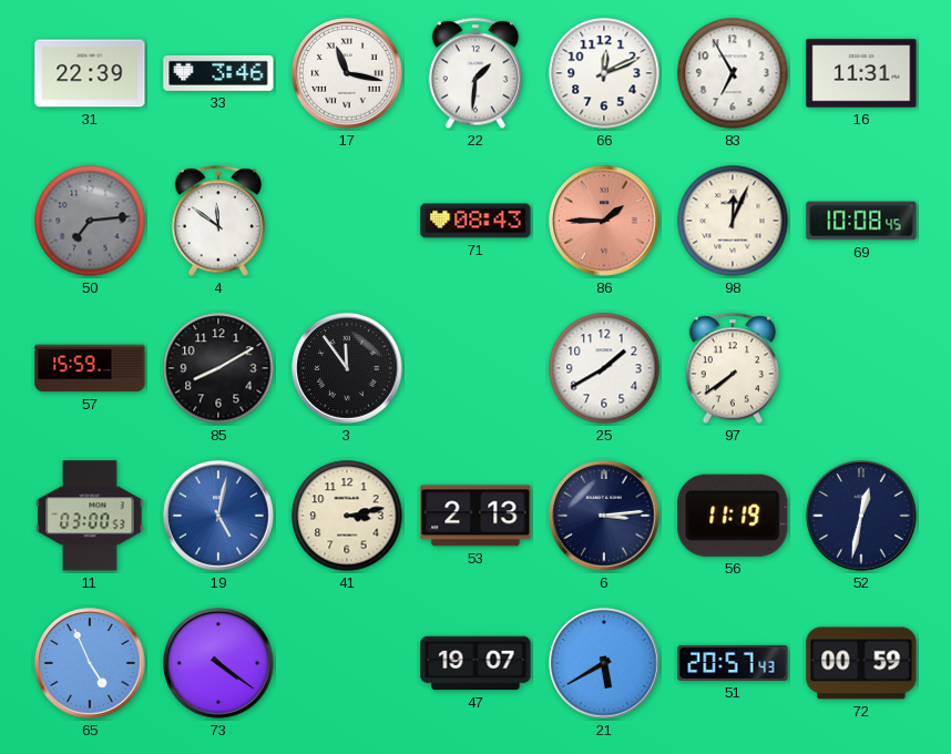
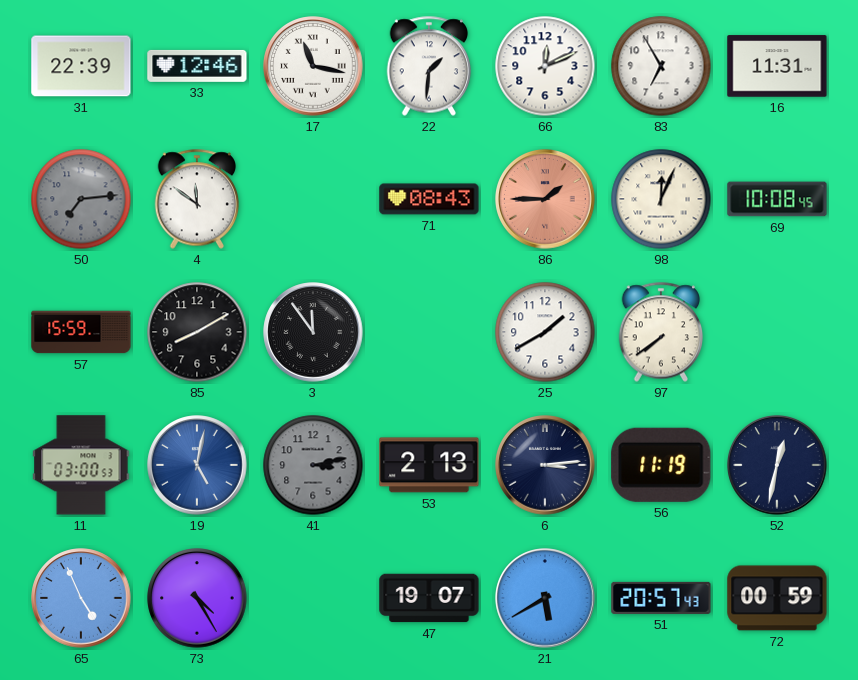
33: 3:46 -> 12:46 (197, 66)
41 dial: cream -> grey (313, 465)
73: 4:21 -> 4:25 (197, 598)
